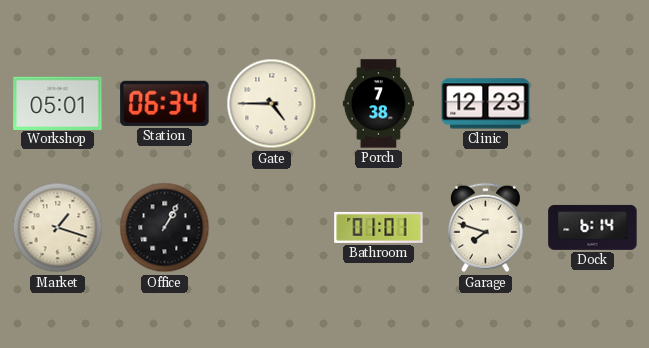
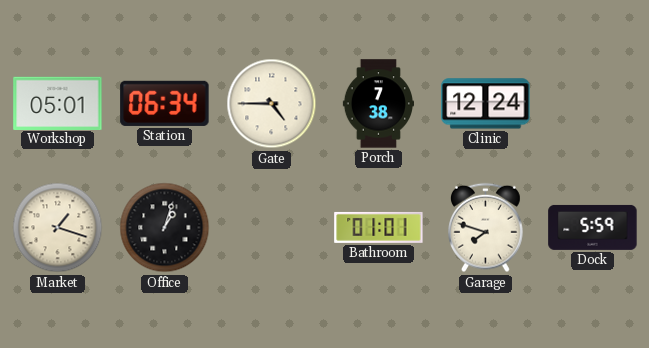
Clinic: 12:23 -> 12:24 (486, 104)
Office: 1:05 -> 1:03 (165, 228)
Dock: 6:14 -> 5:59 (593, 227)
